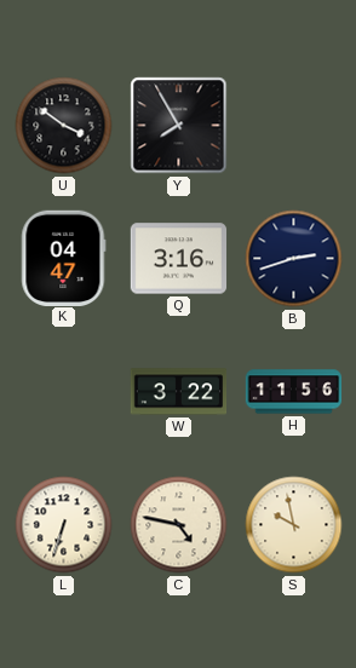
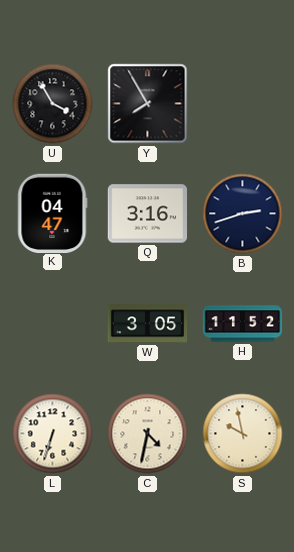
U: 3:51 -> 3:55 (53, 104)
W: 3:22 -> 3:05 (148, 324)
H: 11:56 -> 11:52 (243, 324)
C: 4:47 -> 4:32 (148, 434)
